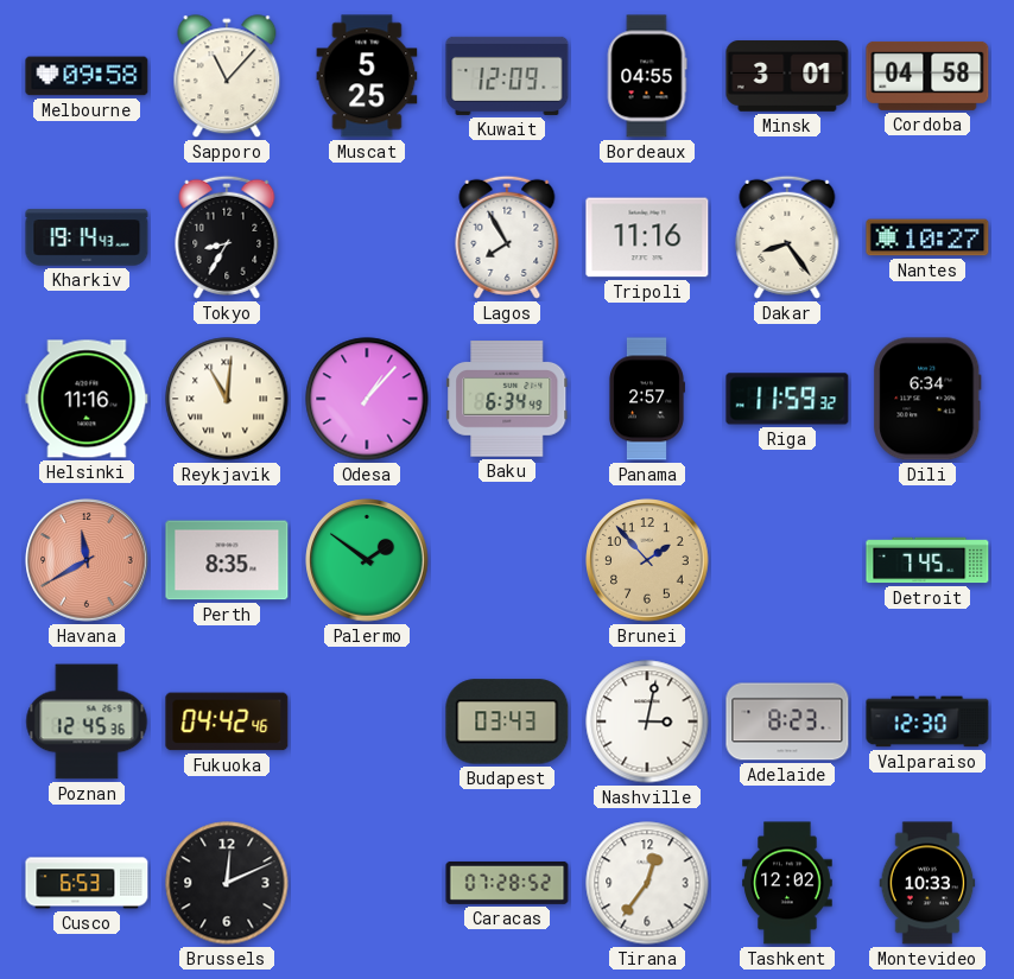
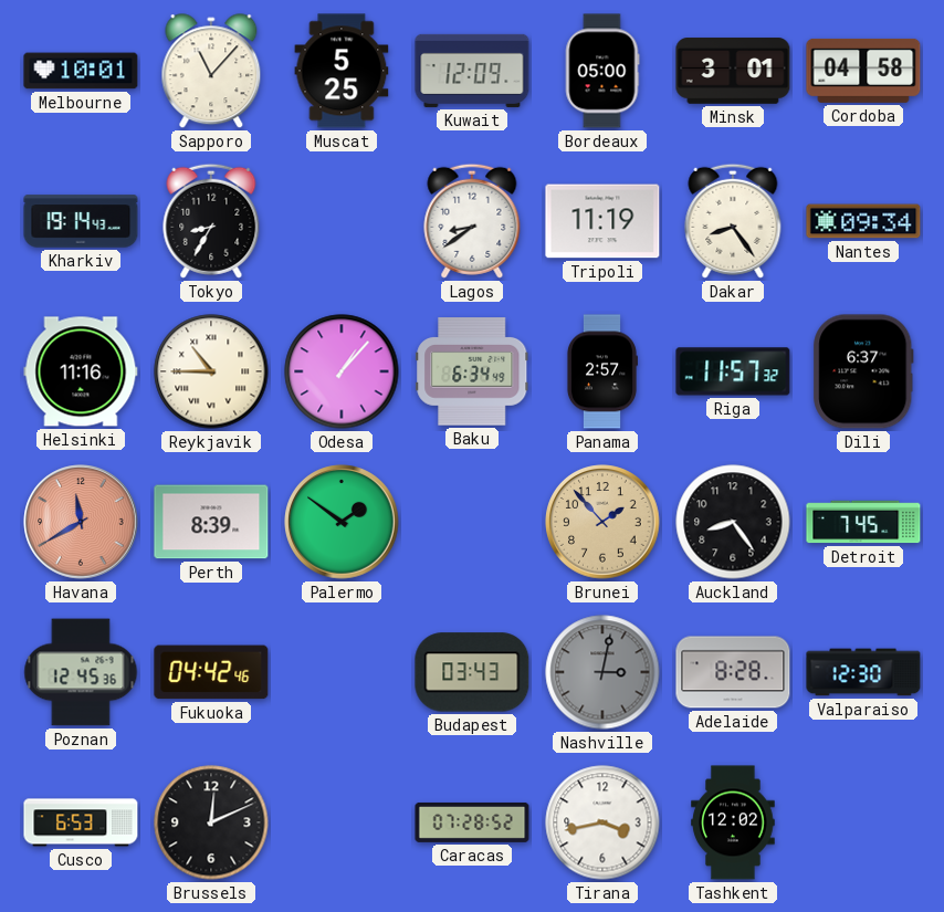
Melbourne: 09:58 -> 10:01 (81, 71)
Bordeaux: 04:55 -> 05:00 (602, 71)
Lagos: 7:55 -> 8:39 (472, 221)
Tripoli: 11:16 -> 11:19 (602, 221)
Nantes: 10:27 -> 09:34 (863, 221)
Reykjavik: 11:01 -> 10:45 (211, 371)
Riga: 11:59 -> 11:57 (733, 371)
Dili: 6:34 -> 6:37 (863, 371)
Perth: 8:35 -> 8:39 (211, 522)
Auckland: none -> 8:24 (733, 522)
Nashville dial: white -> grey (602, 672)
Adelaide: 8:23 -> 8:28 (733, 672)
Tirana: 12:36 -> 3:43 (602, 822)
Montevideo: 10:33 -> none (927, 883)
